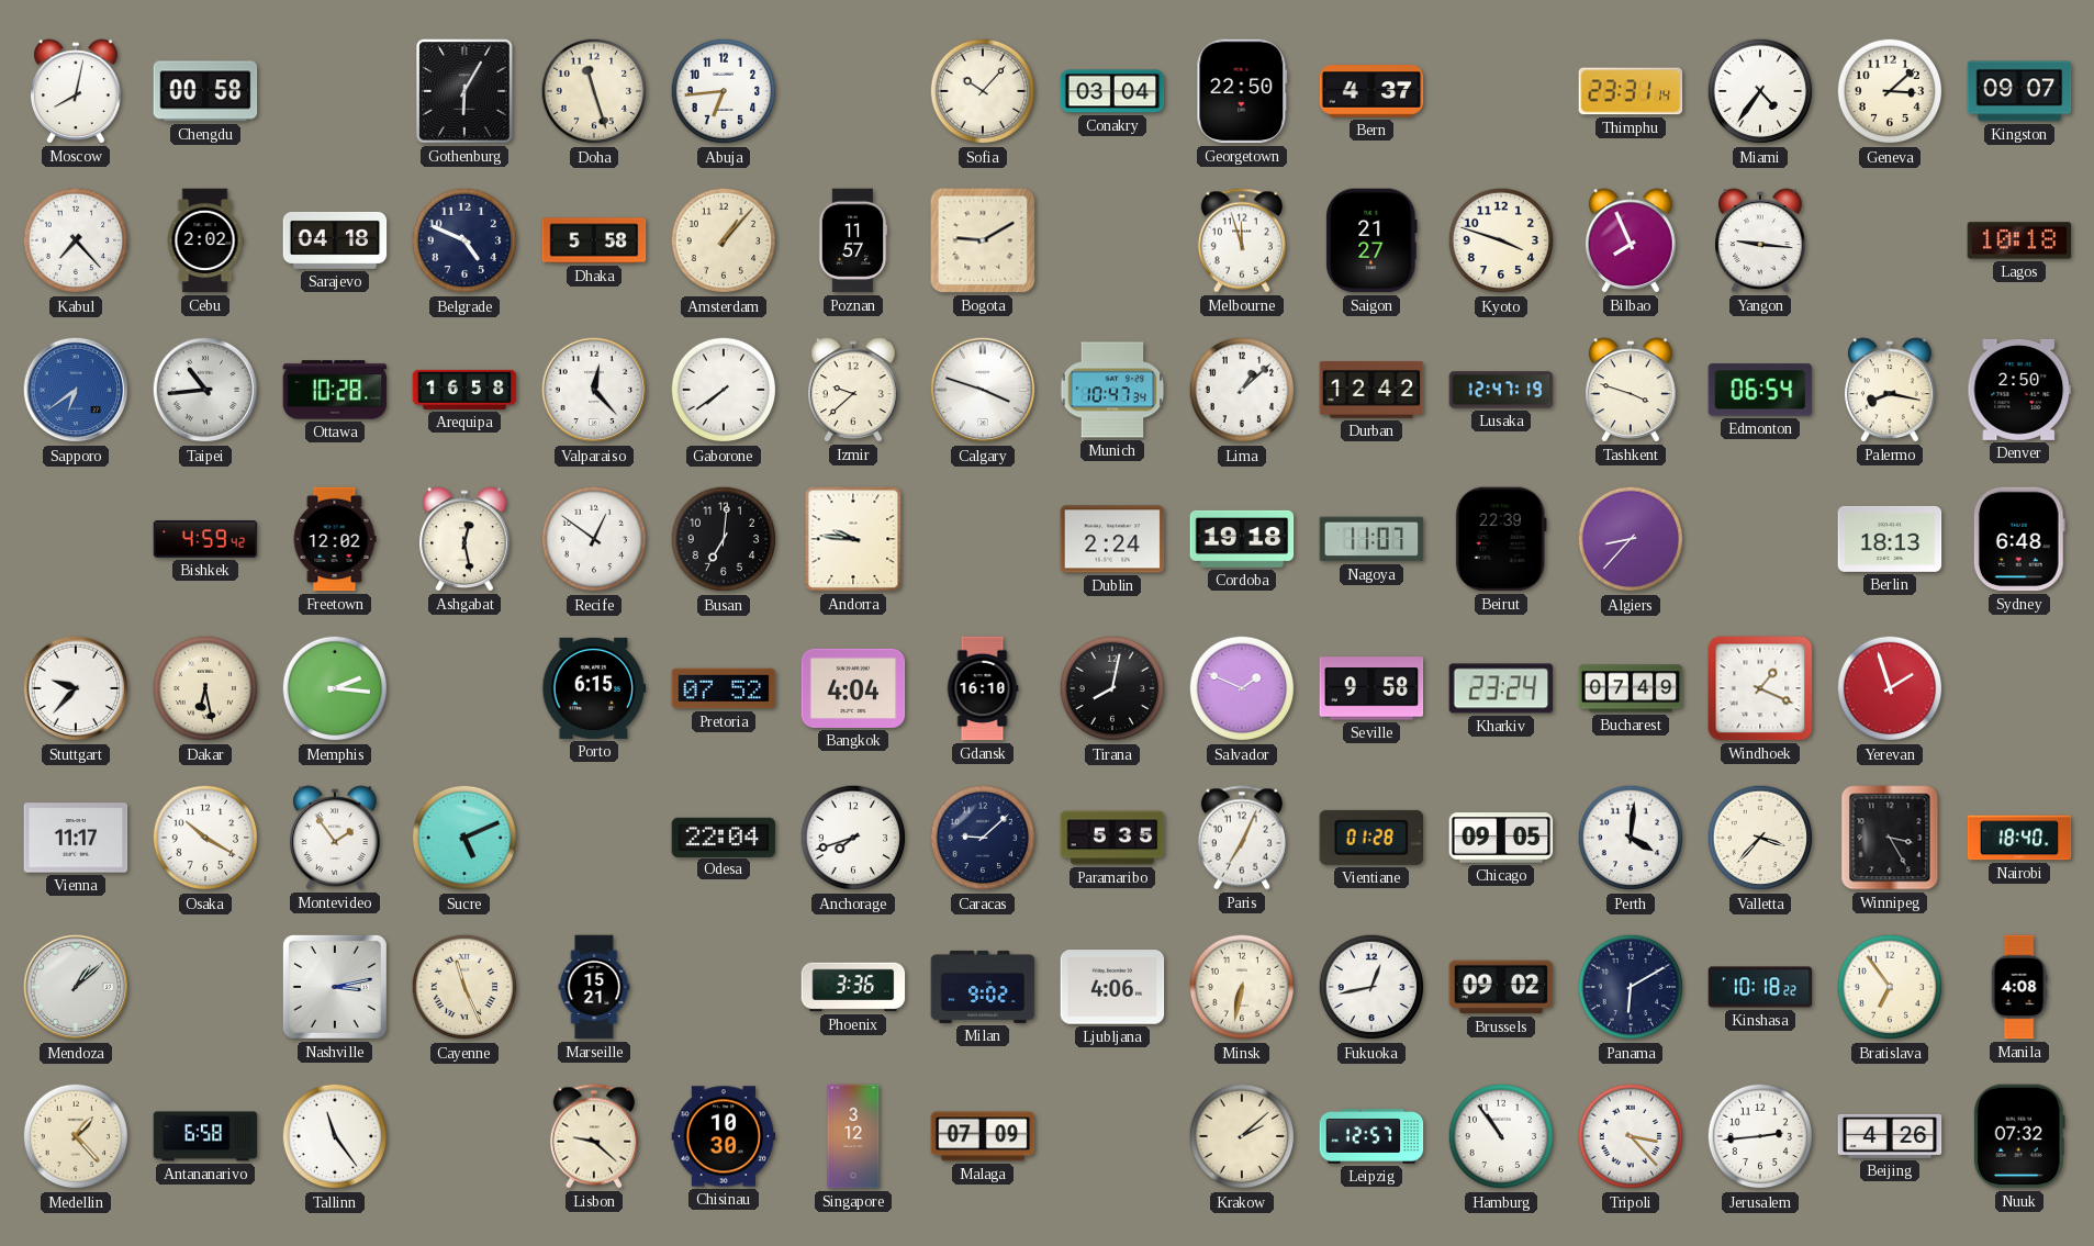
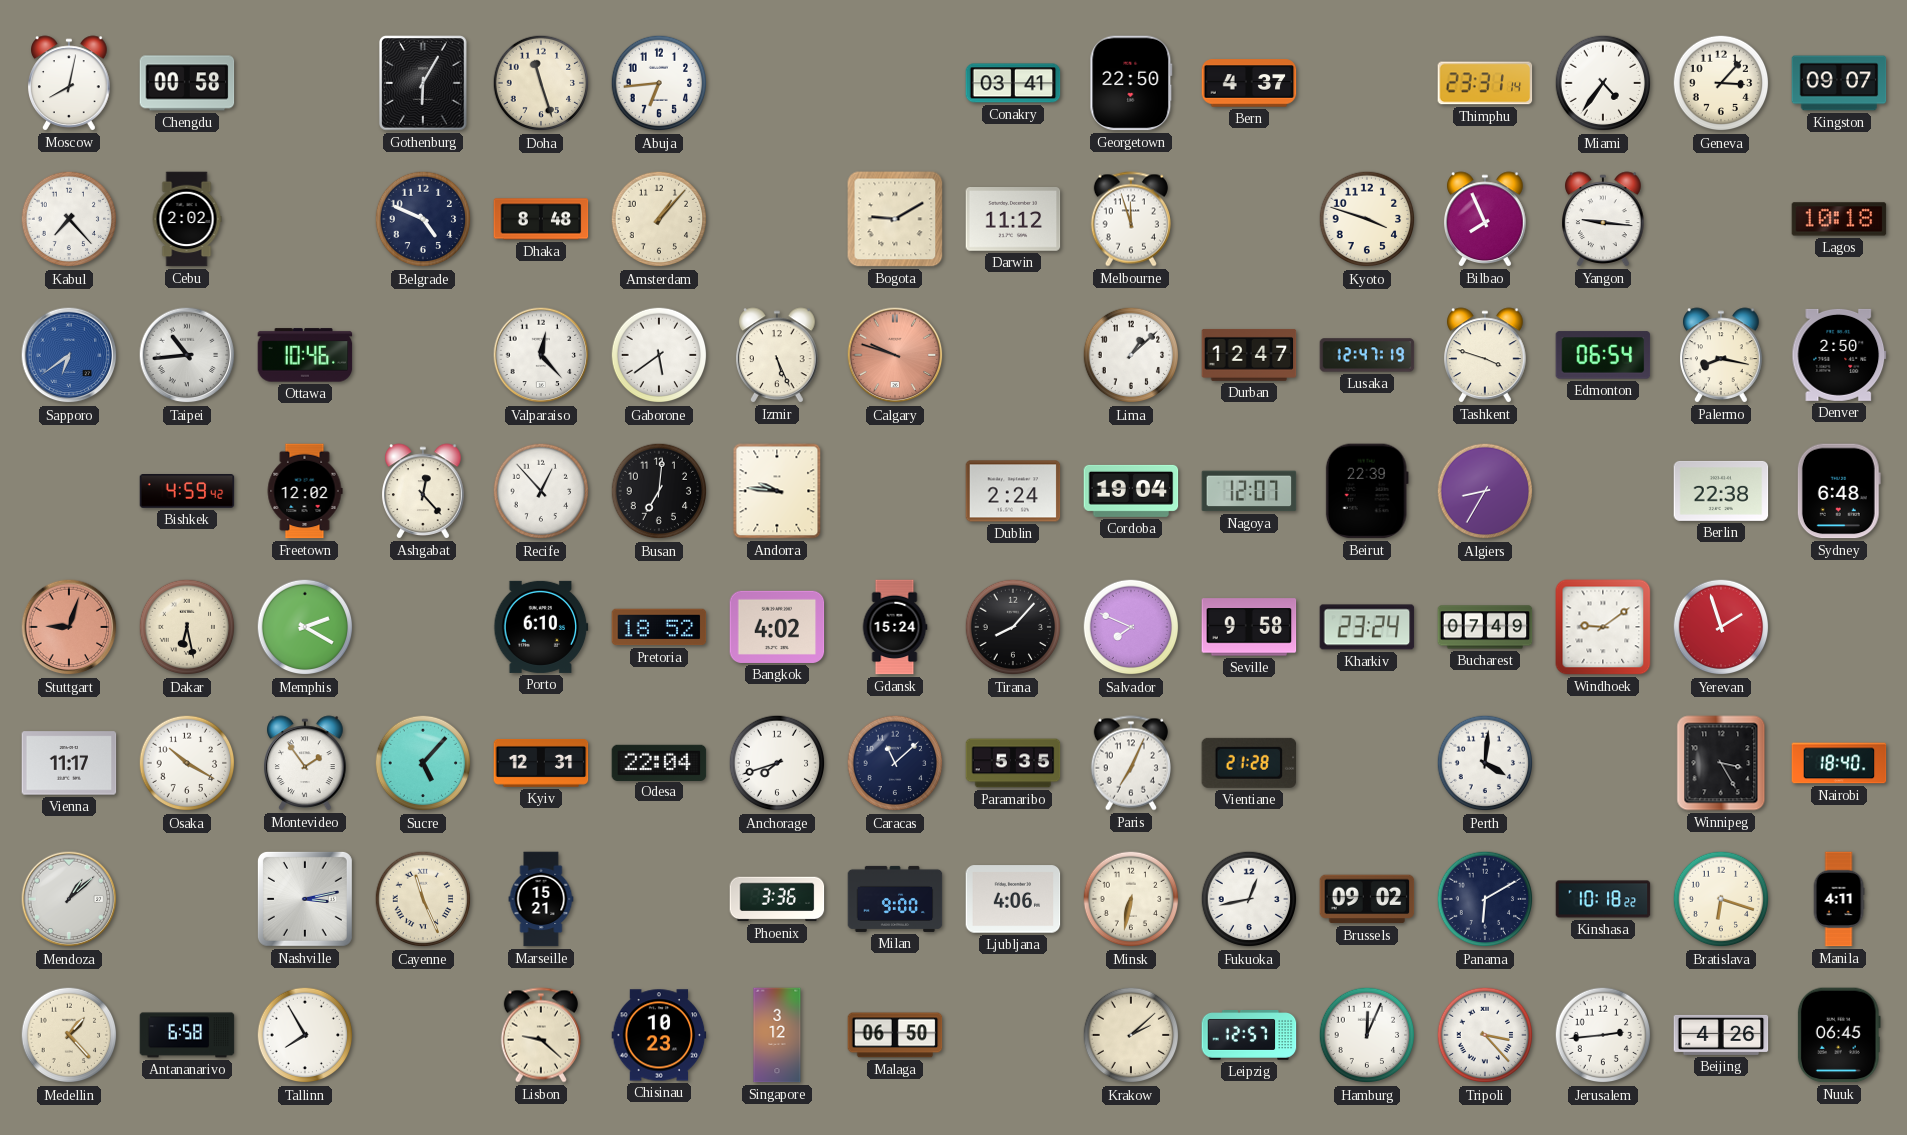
Sofia: 10:07 -> none (983, 91)
Conakry: 03:04 -> 03:41 (1013, 83)
Geneva: 3:08 -> 3:07 (1721, 83)
Sarajevo: 04:18 -> none (335, 240)
Dhaka: 5:58 -> 8:48 (541, 219)
Poznan: 11:57 -> none (853, 240)
Darwin: none -> 11:12 (1013, 220)
Saigon: 21:27 -> none (1371, 240)
Ottawa: 10:28 -> 10:46 (305, 355)
Arequipa: 16:58 -> none (464, 390)
Gaborone: 7:39 -> 5:39 (659, 355)
Izmir: 9:38 -> 5:26 (778, 355)
Calgary: 3:48 -> 9:48 (895, 355)
Calgary dial: white -> salmon (895, 355)
Munich: 10:47 -> none (1112, 390)
Durban: 12:42 -> 12:47 (1249, 355)
Ashgabat: 12:28 -> 12:23 (424, 491)
Recife: 12:51 -> 12:53 (541, 491)
Cordoba: 19:18 -> 19:04 (1131, 491)
Nagoya: 11:07 -> 12:07 (1249, 491)
Algiers: 8:37 -> 8:35 (1485, 491)
Berlin: 18:13 -> 22:38 (1721, 491)
Stuttgart: 9:37 -> 9:03 (69, 627)
Stuttgart dial: white -> salmon (69, 627)
Memphis: 2:16 -> 2:20 (305, 627)
Porto: 6:15 -> 6:10 (541, 627)
Pretoria: 07:52 -> 18:52 (659, 627)
Bangkok: 4:04 -> 4:02 (777, 627)
Gdansk: 16:10 -> 15:24 (895, 627)
Tirana: 8:02 -> 8:07 (1013, 627)
Salvador: 1:49 -> 7:49 (1131, 627)
Windhoek: 1:19 -> 9:09 (1603, 627)
Sucre: 5:11 -> 5:07 (423, 763)
Kyiv: none -> 12:31 (541, 763)
Caracas: 9:08 -> 11:08 (895, 763)
Vientiane: 01:28 -> 21:28 (1249, 763)
Chicago: 09:05 -> none (1501, 838)
Valletta: 3:37 -> none (1760, 838)
Milan: 9:02 -> 9:00 (895, 899)
Bratislava: 6:54 -> 6:18 (1721, 899)
Manila: 4:08 -> 4:11 (1839, 899)
Tallinn: 11:24 -> 7:55 (305, 1035)
Chisinau: 10:30 -> 10:23 (659, 1035)
Malaga: 07:09 -> 06:50 (895, 1035)
Hamburg: 10:54 -> 12:04 (1367, 1035)
Nuuk: 07:32 -> 06:45 (1839, 1035)
